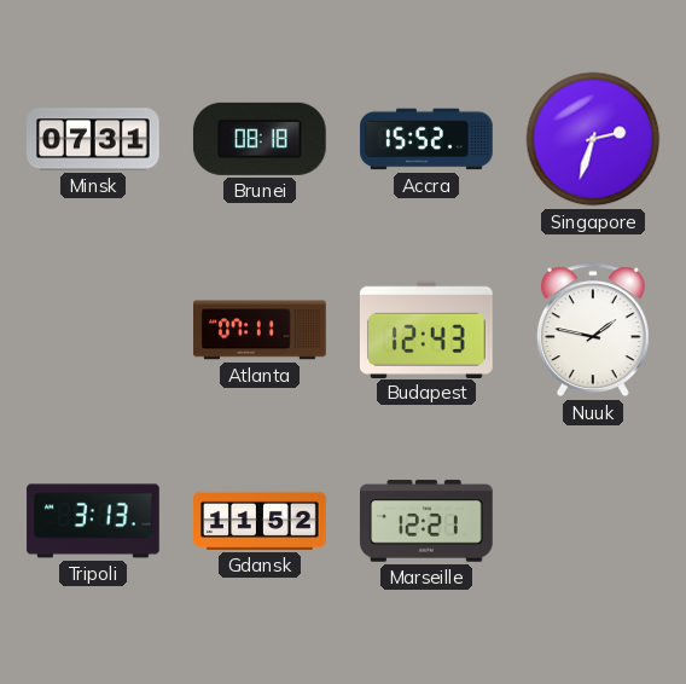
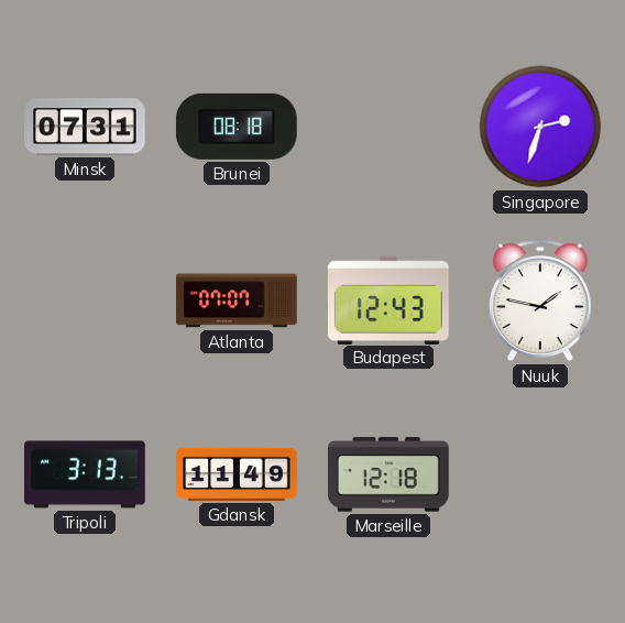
Accra: 15:52 -> none (426, 139)
Atlanta: 07:11 -> 07:07 (237, 300)
Gdansk: 11:52 -> 11:49 (237, 474)
Marseille: 12:21 -> 12:18 (390, 474)
